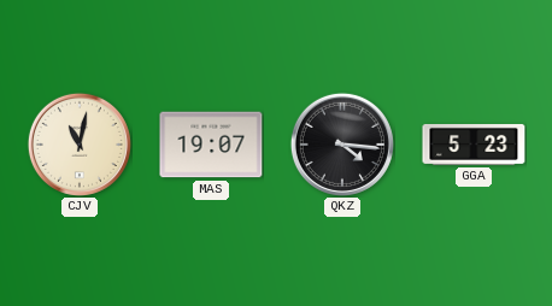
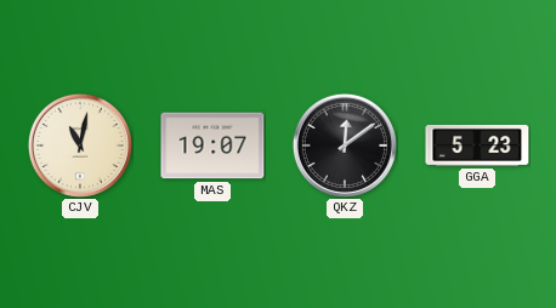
QKZ: 4:16 -> 12:09 (345, 146)
